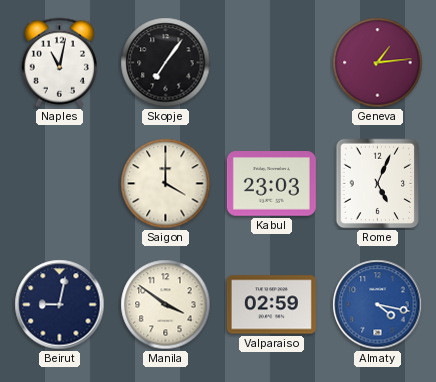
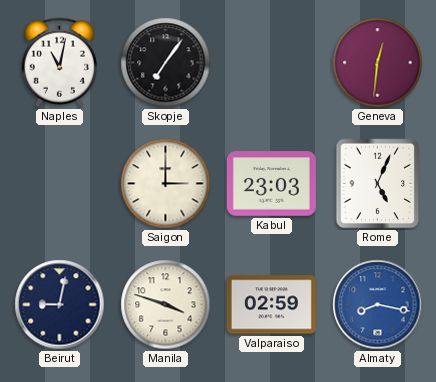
Geneva: 1:14 -> 12:31 (378, 63)
Saigon: 4:00 -> 3:00 (166, 184)
Manila: 3:51 -> 3:48 (166, 305)
Almaty: 4:17 -> 8:17 (378, 305)
